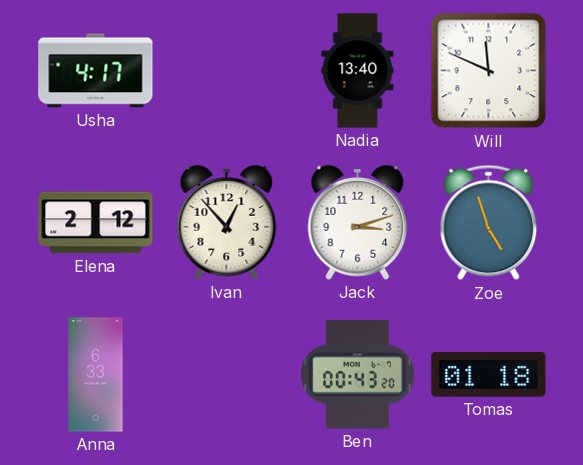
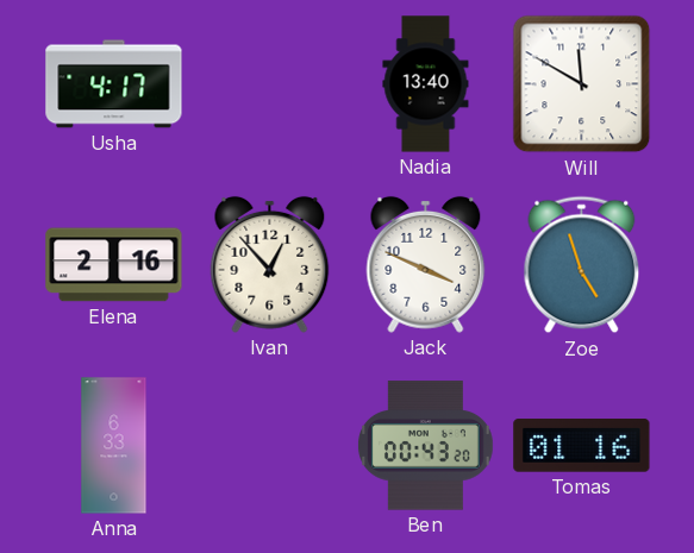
Will: 11:49 -> 11:50 (582, 84)
Elena: 2:12 -> 2:16 (114, 265)
Jack: 3:12 -> 3:49 (426, 264)
Tomas: 01:18 -> 01:16 (582, 446)
